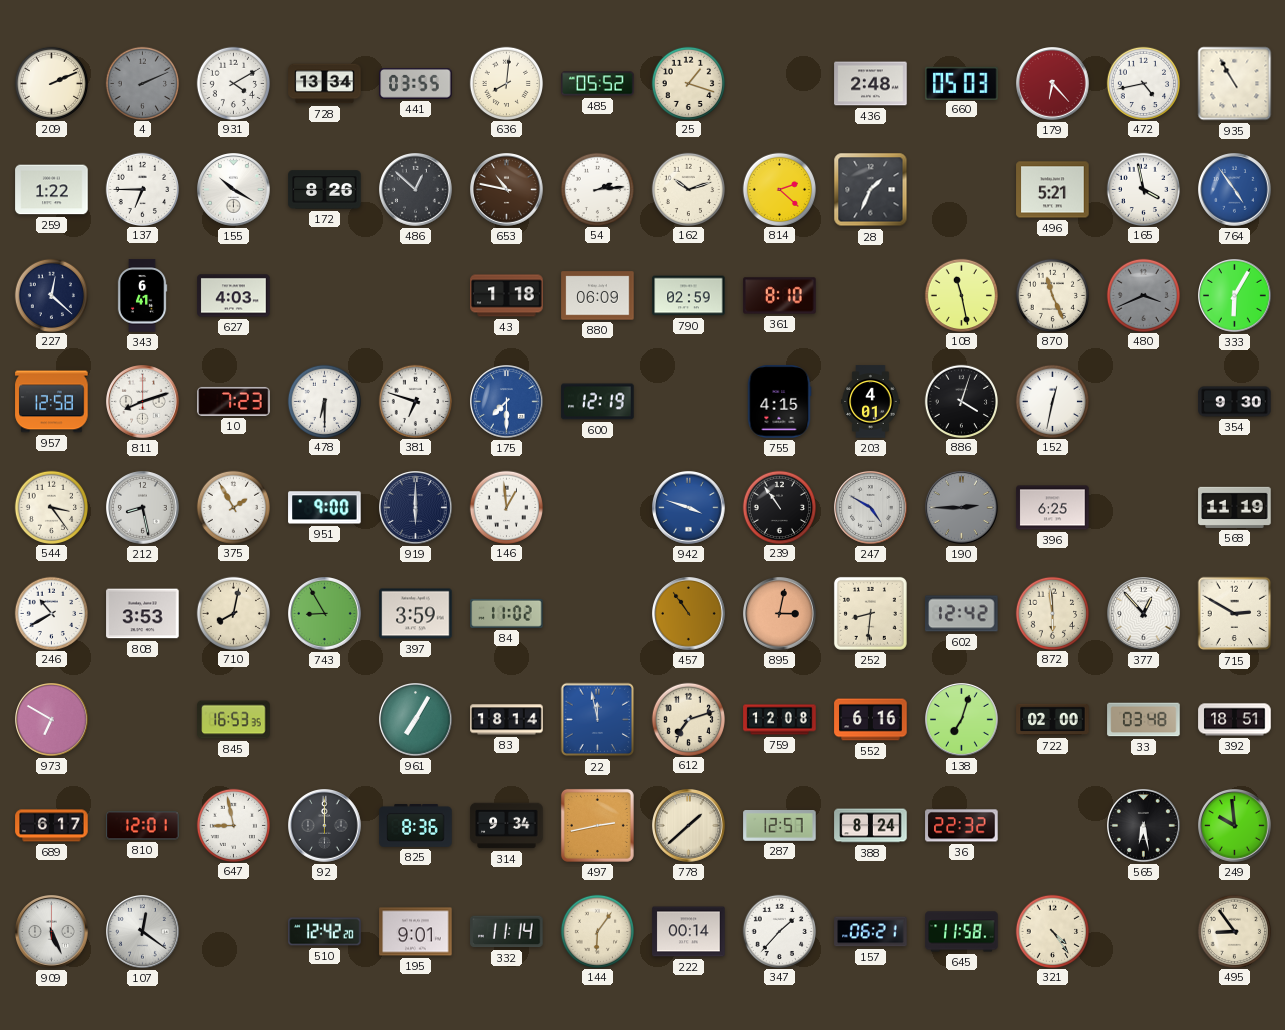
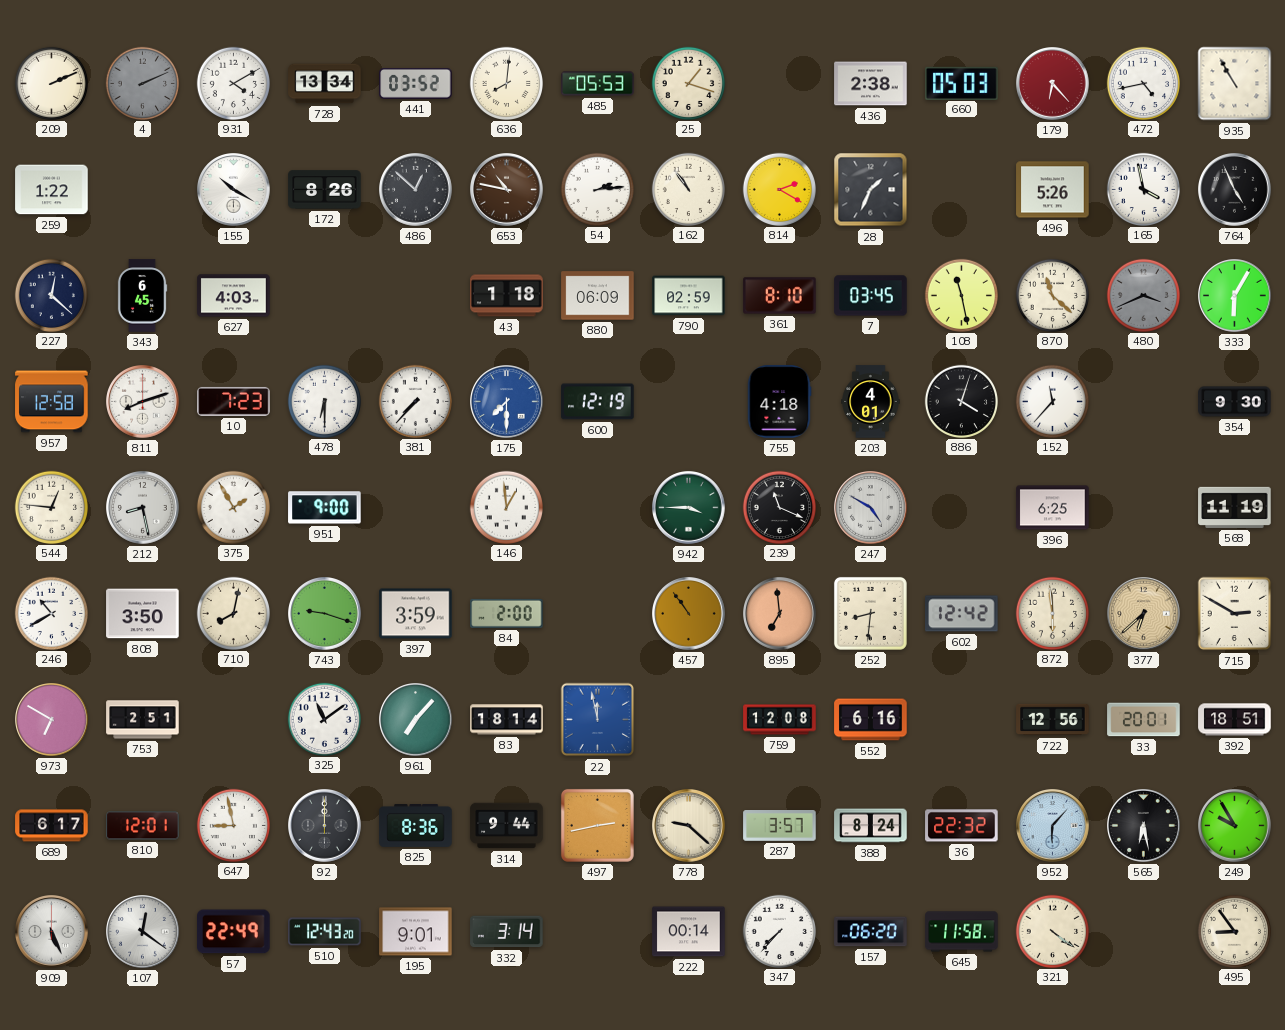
441: 03:55 -> 03:52 (416, 84)
485: 05:52 -> 05:53 (598, 84)
436: 2:48 -> 2:38 (871, 84)
137: 6:45 -> none (142, 189)
162: 10:12 -> 10:54 (688, 189)
814: 2:22 -> 2:20 (779, 189)
496: 5:21 -> 5:26 (1053, 190)
764: 4:54 -> 4:56 (1235, 190)
764 dial: blue -> black (1235, 190)
343: 6:41 -> 6:45 (142, 296)
7: none -> 03:45 (871, 296)
870: 11:26 -> 11:22 (1052, 295)
381: 6:48 -> 7:37 (415, 401)
755: 4:15 -> 4:18 (779, 402)
152: 12:32 -> 11:37 (1052, 401)
544: 3:24 -> 12:46 (51, 507)
919: 6:00 -> none (416, 508)
942: 3:48 -> 3:45 (689, 508)
942 dial: blue -> green (689, 508)
239: 10:54 -> 11:19 (779, 507)
190: 2:45 -> none (962, 508)
808: 3:53 -> 3:50 (143, 614)
743: 8:55 -> 9:18 (325, 614)
84: 11:02 -> 2:00 (507, 613)
895: 3:02 -> 6:59 (780, 614)
377: 12:53 -> 6:38 (1144, 614)
377 dial: white -> champagne (1144, 614)
753: none -> 2:51 (143, 720)
845: 16:53 -> none (234, 720)
325: none -> 11:09 (324, 719)
961: 7:05 -> 7:07 (416, 720)
612: 7:12 -> none (688, 719)
138: 7:03 -> none (962, 720)
722: 02:00 -> 12:56 (1053, 720)
33: 03:48 -> 20:01 (1144, 720)
314: 9:34 -> 9:44 (507, 826)
778: 1:38 -> 9:22 (689, 826)
287: 12:57 -> 3:57 (780, 826)
952: none -> 6:07 (1053, 826)
249: 9:59 -> 9:55 (1235, 826)
57: none -> 22:49 (234, 932)
510: 12:42 -> 12:43 (325, 932)
332: 11:14 -> 3:14 (507, 932)
144: 6:06 -> none (597, 931)
347: 1:37 -> 7:37 (779, 931)
157: 06:21 -> 06:20 (871, 932)
321: 4:24 -> 4:21 (1052, 931)
